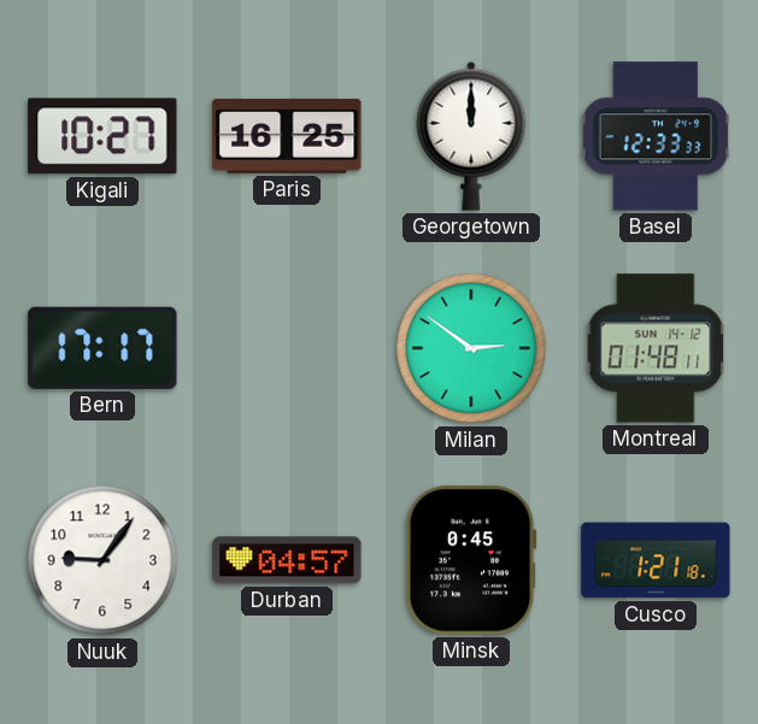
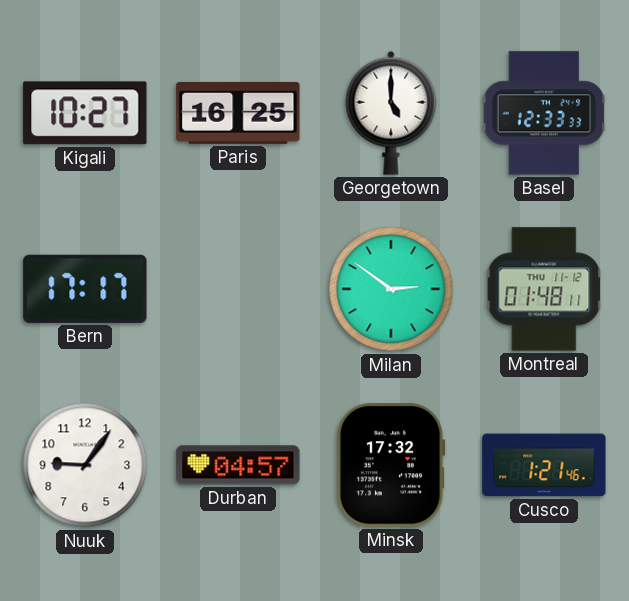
Georgetown: 12:00 -> 5:00 (391, 113)
Montreal date: SUN 14-12 -> THU 11-12 (544, 289)
Minsk: 0:45 -> 17:32 (391, 465)
Cusco: 1:21:18 -> 1:21:46 (544, 465)
